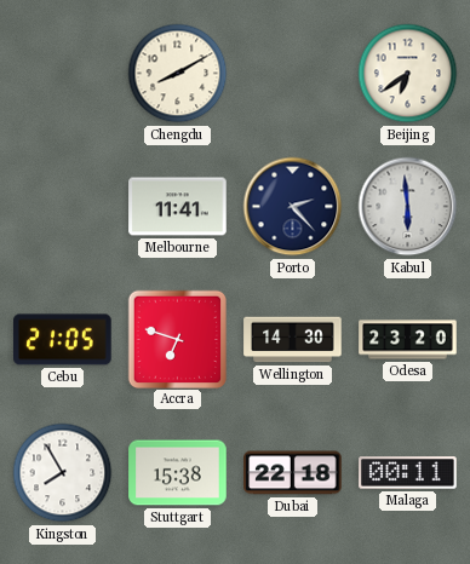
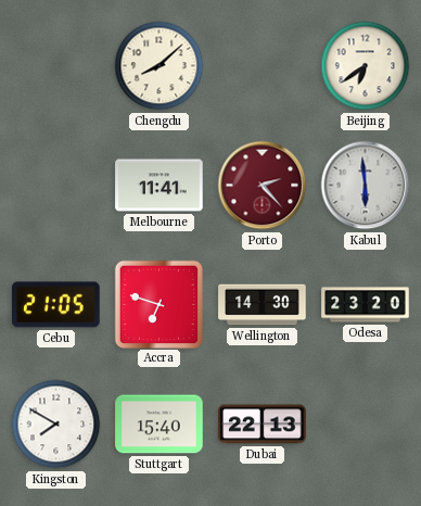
Chengdu: 8:10 -> 8:08 (160, 66)
Porto dial: navy -> burgundy (263, 186)
Kingston: 7:55 -> 7:50 (56, 425)
Stuttgart: 15:38 -> 15:40 (160, 425)
Dubai: 22:18 -> 22:13 (263, 425)
Malaga: 00:11 -> none (408, 473)
